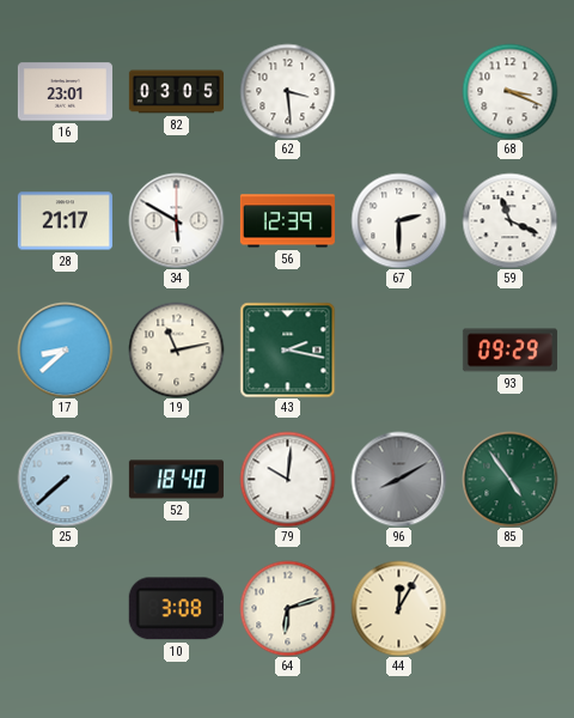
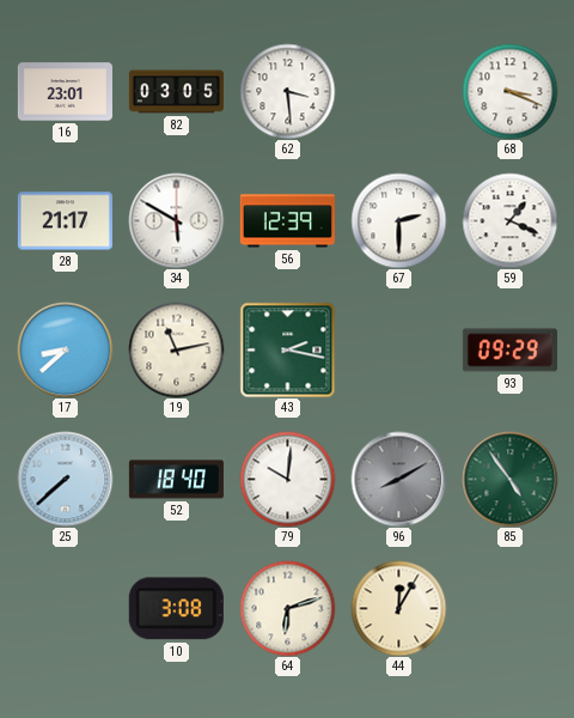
59: 11:19 -> 1:19 (509, 220)
